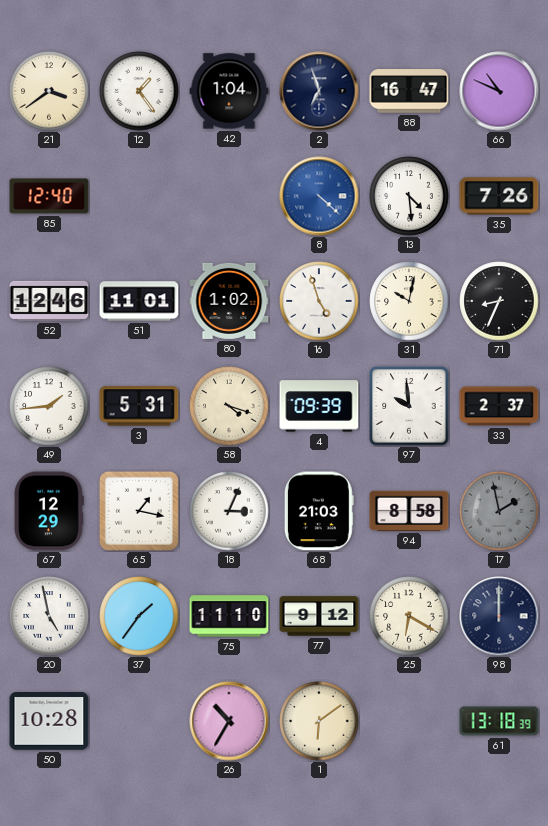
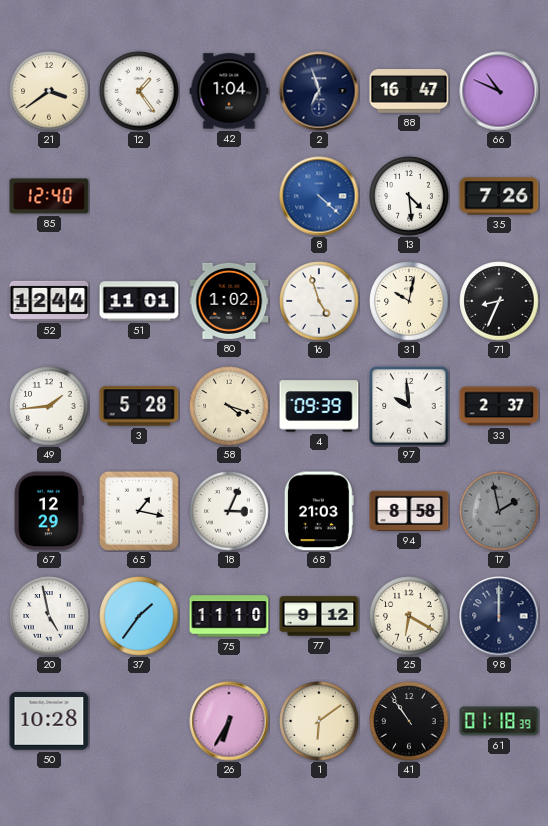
52: 12:46 -> 12:44 (49, 301)
3: 5:31 -> 5:28 (139, 406)
26: 10:35 -> 6:35 (229, 721)
41: none -> 10:54 (409, 721)
61: 13:18 -> 01:18 (499, 721)
